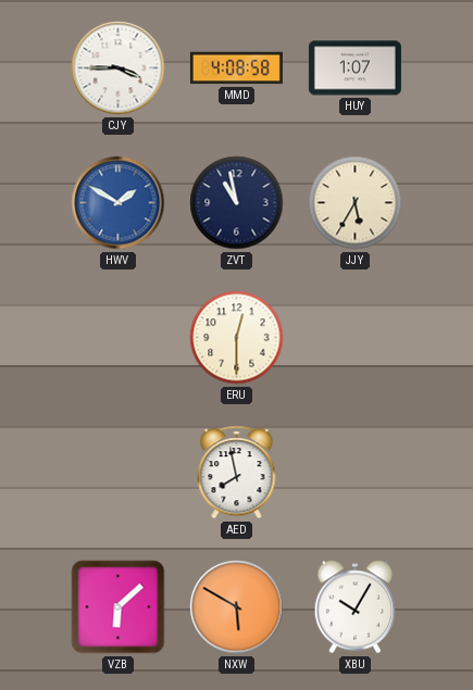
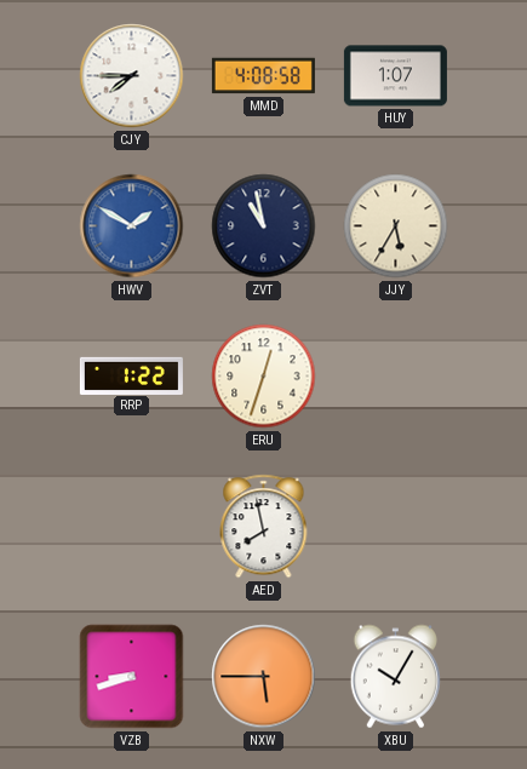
CJY: 3:45 -> 7:45 (132, 76)
RRP: none -> 1:22 (131, 375)
ERU: 12:30 -> 12:33 (264, 377)
VZB: 6:08 -> 8:42 (132, 677)
NXW: 5:50 -> 5:45 (264, 677)
